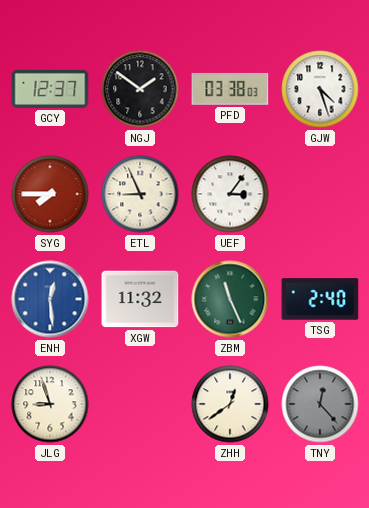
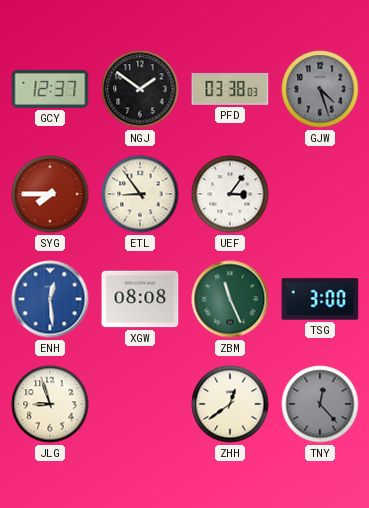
GJW dial: white -> grey (320, 89)
ETL: 8:56 -> 8:54 (140, 194)
XGW: 11:32 -> 08:08 (140, 299)
TSG: 2:40 -> 3:00 (320, 299)
